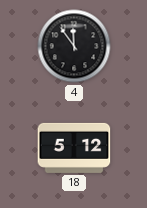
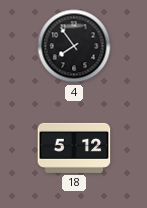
4: 11:54 -> 7:54 (74, 46)
